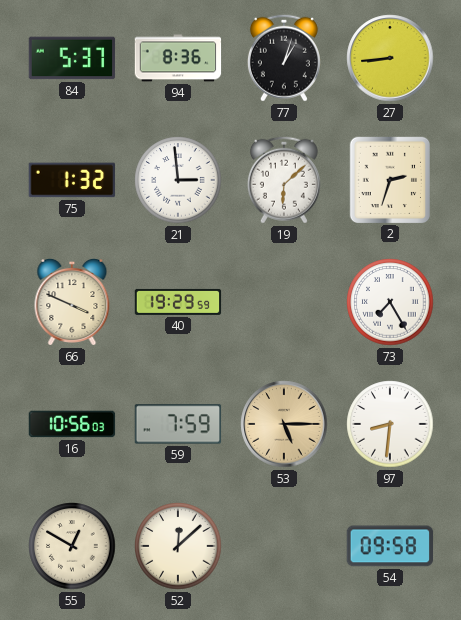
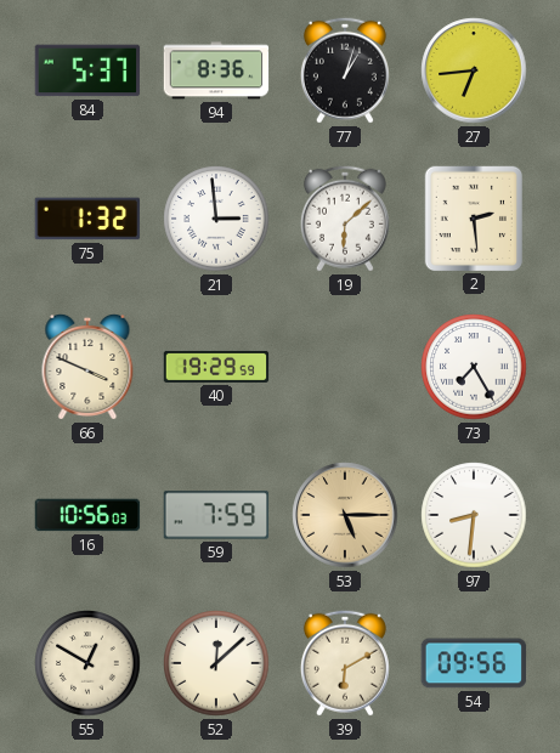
27: 8:44 -> 6:44 (474, 70)
2: 2:33 -> 2:29 (473, 217)
39: none -> 6:10 (345, 663)
54: 09:58 -> 09:56 (474, 663)
